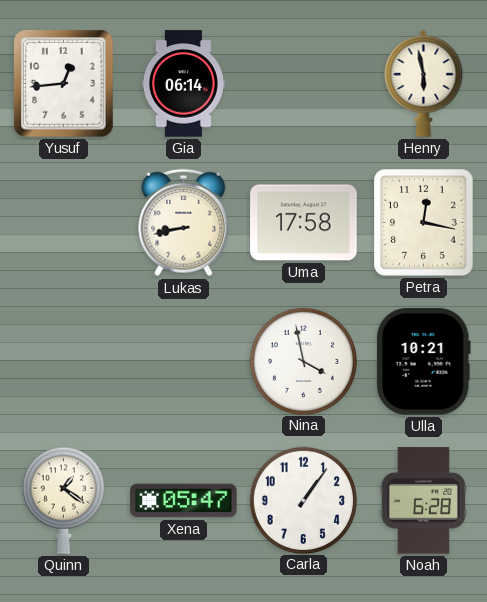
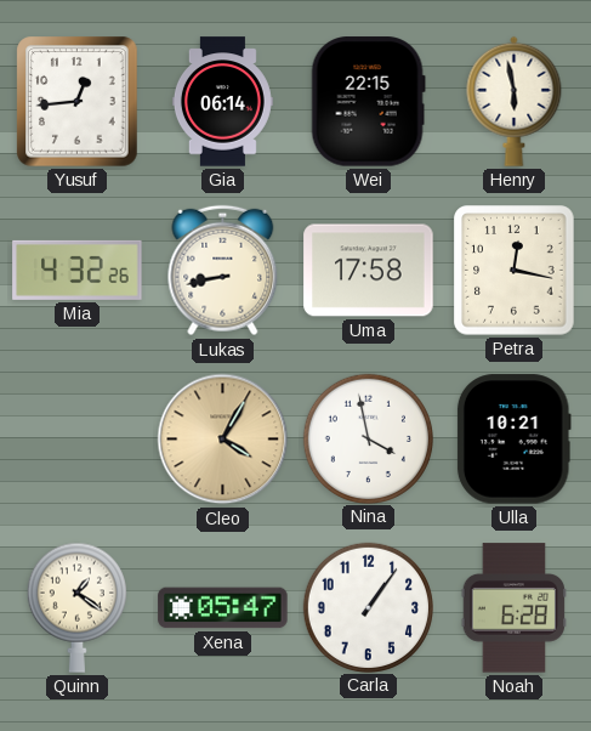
Wei: none -> 22:15 (368, 102)
Mia: none -> 4:32 (78, 270)
Cleo: none -> 4:05 (223, 440)
